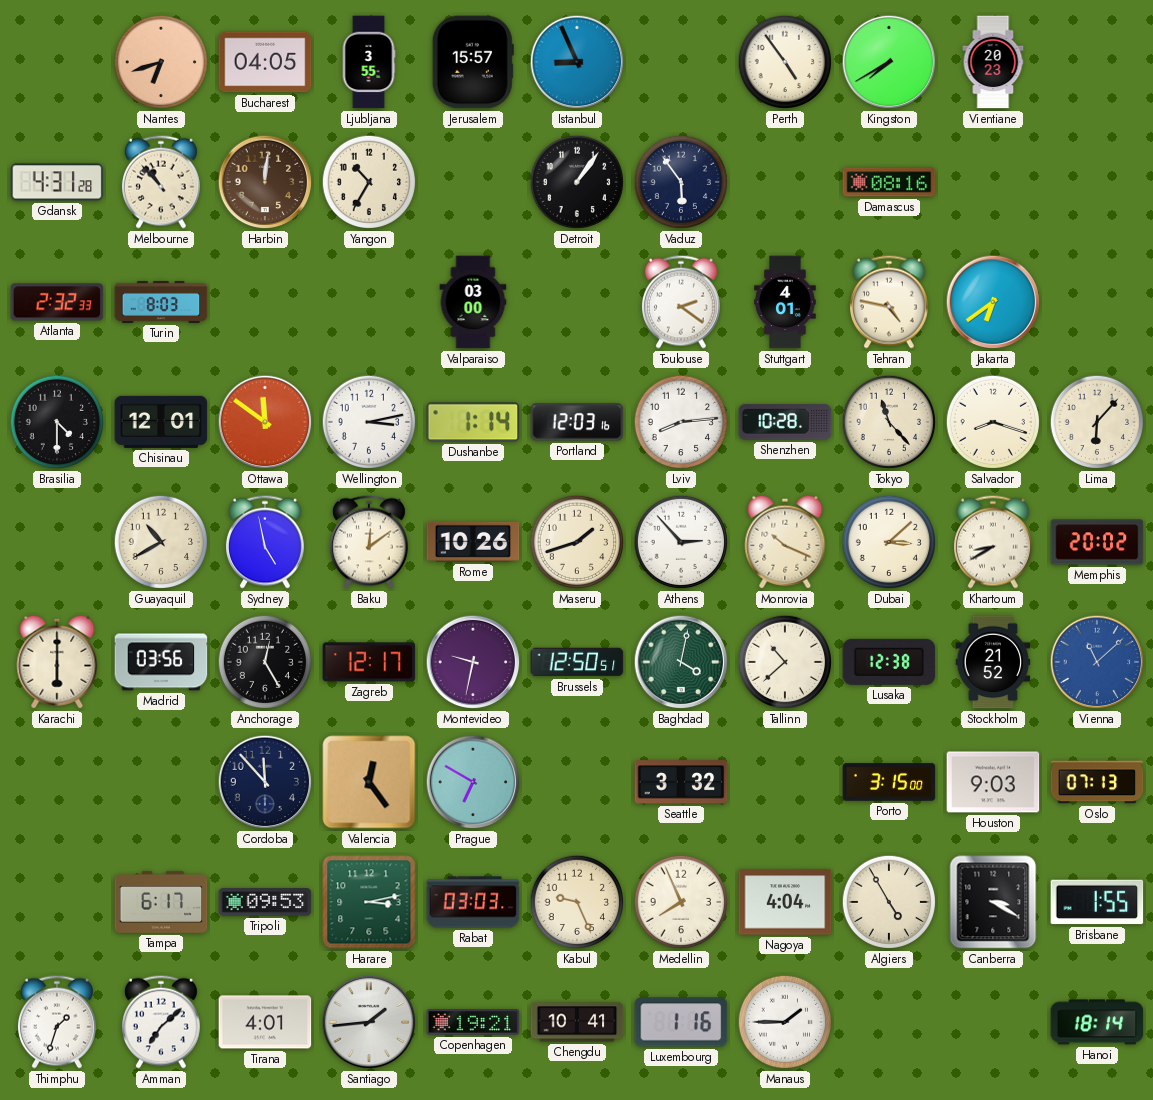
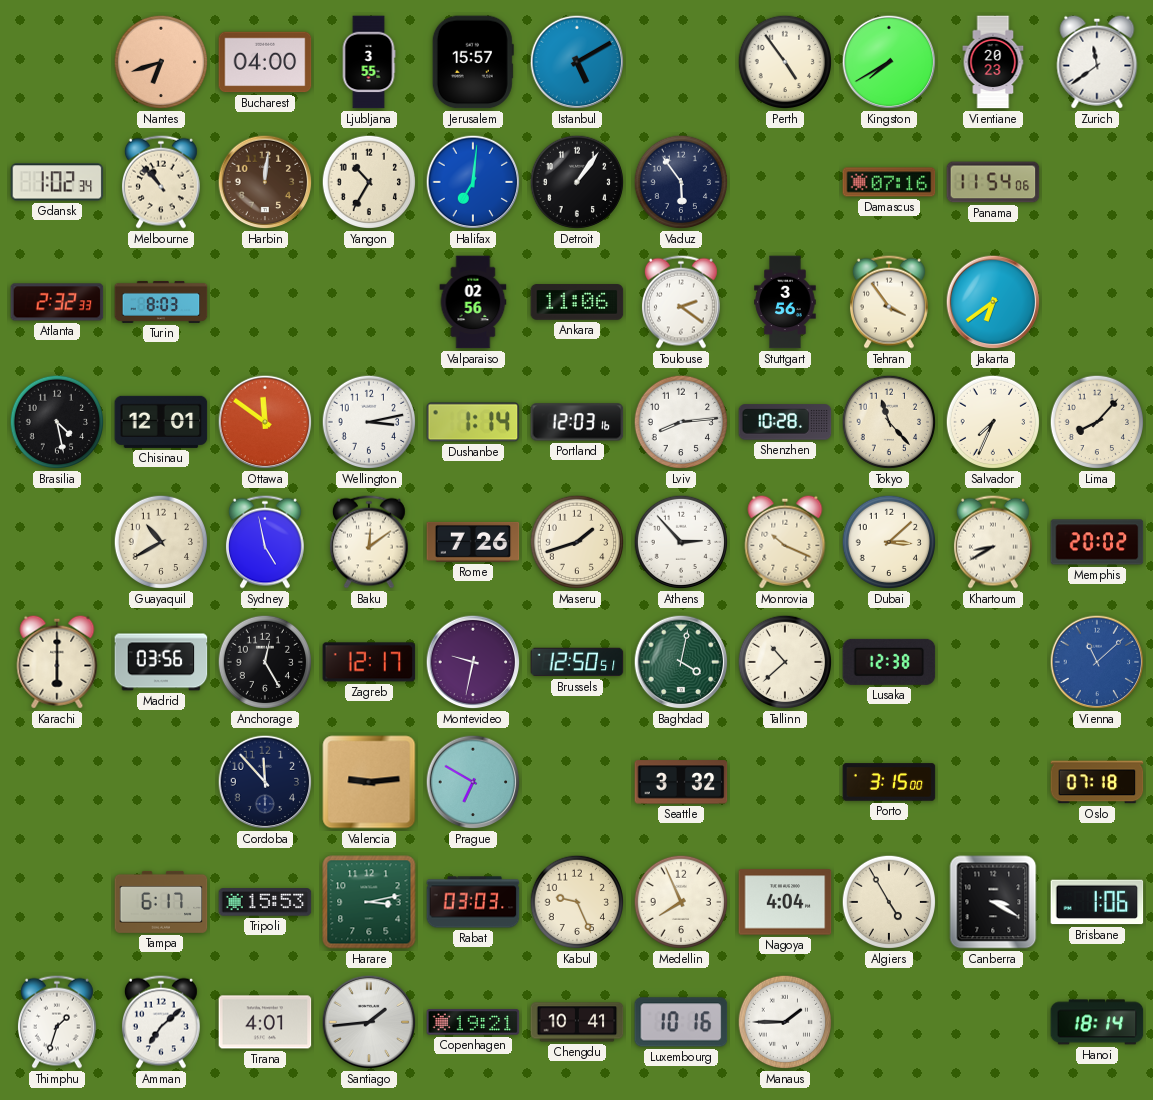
Bucharest: 04:05 -> 04:00 (265, 62)
Istanbul: 8:56 -> 5:10 (577, 62)
Zurich: none -> 11:39 (1097, 62)
Gdansk: 4:31 -> 1:02 (57, 182)
Halifax: none -> 7:01 (473, 182)
Damascus: 08:16 -> 07:16 (889, 182)
Panama: none -> 11:54 (993, 182)
Valparaiso: 03:00 -> 02:56 (473, 302)
Ankara: none -> 11:06 (577, 302)
Stuttgart: 4:01 -> 3:56 (785, 302)
Tehran: 4:47 -> 3:54 (889, 302)
Brasilia: 4:30 -> 4:28 (57, 422)
Salvador: 8:18 -> 7:34 (993, 422)
Lima: 6:07 -> 8:07 (1097, 422)
Rome: 10:26 -> 7:26 (473, 542)
Stockholm: 21:52 -> none (993, 662)
Valencia: 12:24 -> 9:14 (369, 782)
Houston: 9:03 -> none (993, 782)
Oslo: 07:13 -> 07:18 (1097, 782)
Tripoli: 09:53 -> 15:53 (265, 902)
Brisbane: 1:55 -> 1:06 (1097, 902)
Luxembourg: 1:16 -> 10:16 (681, 1022)
